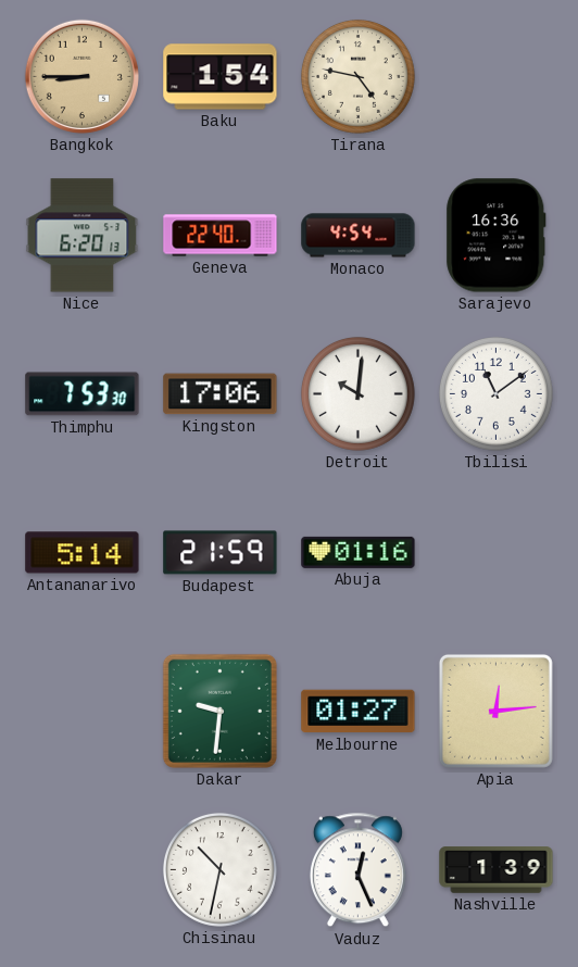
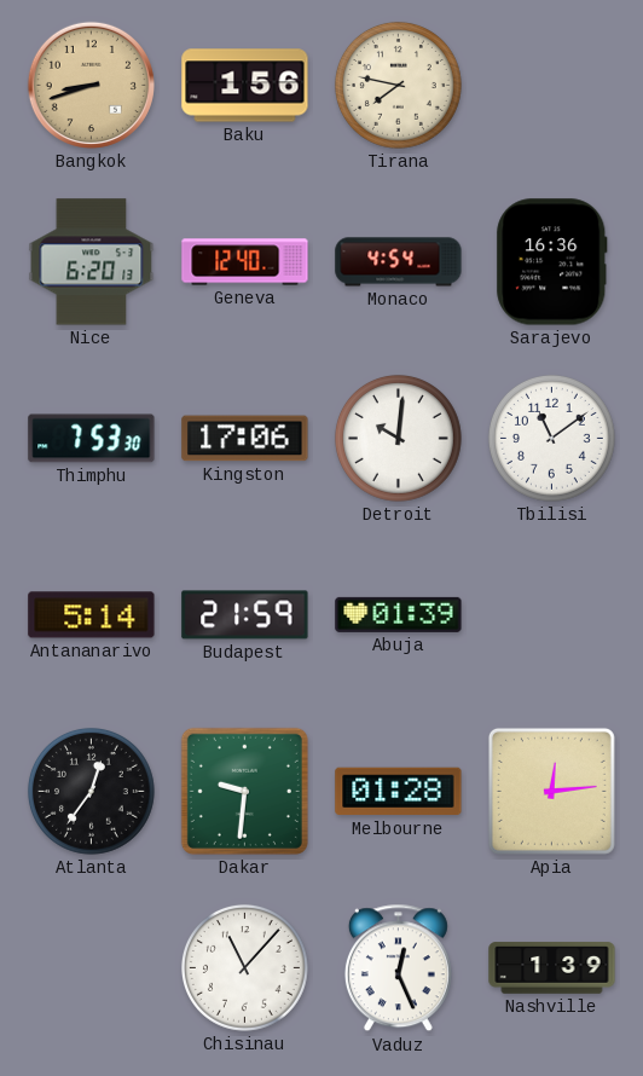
Bangkok: 8:45 -> 8:42 (91, 85)
Baku: 1:54 -> 1:56 (245, 86)
Tirana: 4:47 -> 7:47 (398, 85)
Geneva: 22:40 -> 12:40 (245, 262)
Abuja: 01:16 -> 01:39 (399, 614)
Atlanta: none -> 12:36 (91, 791)
Melbourne: 01:27 -> 01:28 (399, 792)
Chisinau: 10:32 -> 11:07 (244, 967)
